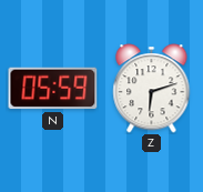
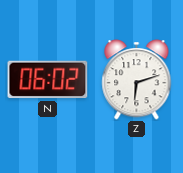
N: 05:59 -> 06:02 (48, 80)
